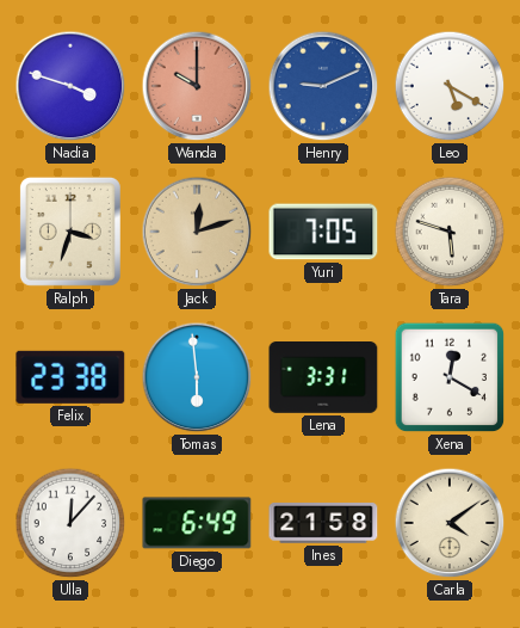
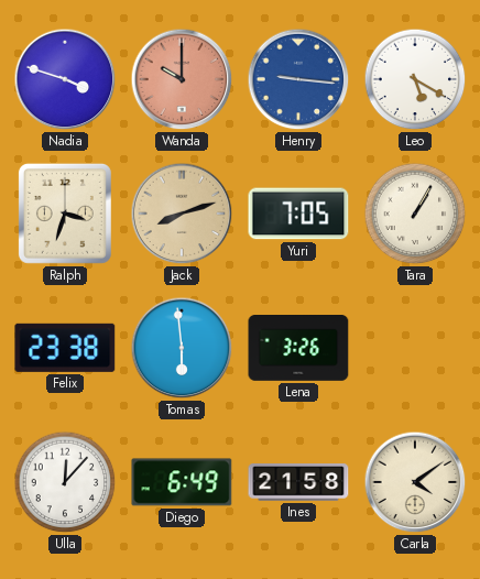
Henry: 9:11 -> 9:16 (298, 79)
Jack: 12:12 -> 8:12 (182, 214)
Tara: 5:48 -> 1:05 (415, 214)
Lena: 3:31 -> 3:26 (298, 349)
Xena: 12:20 -> none (450, 377)
